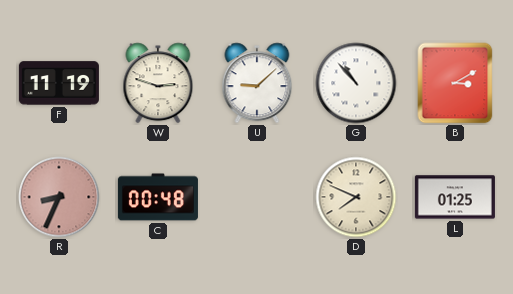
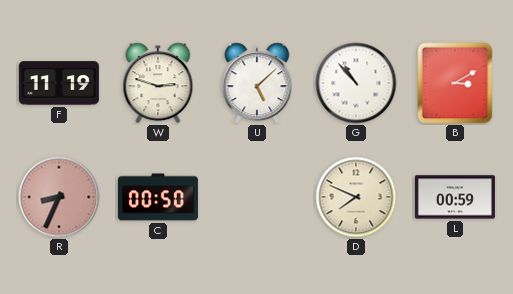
U: 9:08 -> 5:08 (257, 83)
C: 00:48 -> 00:50 (158, 197)
L: 01:25 -> 00:59 (455, 197)
